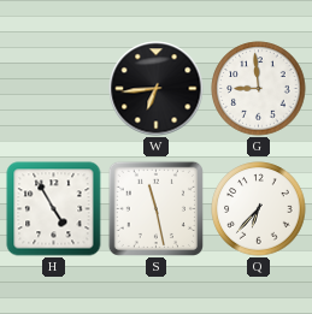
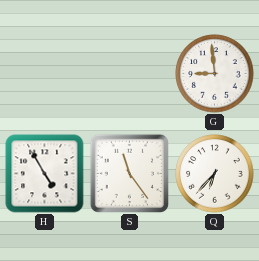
W: 6:44 -> none (157, 89)
S: 11:28 -> 11:24 (129, 173)
